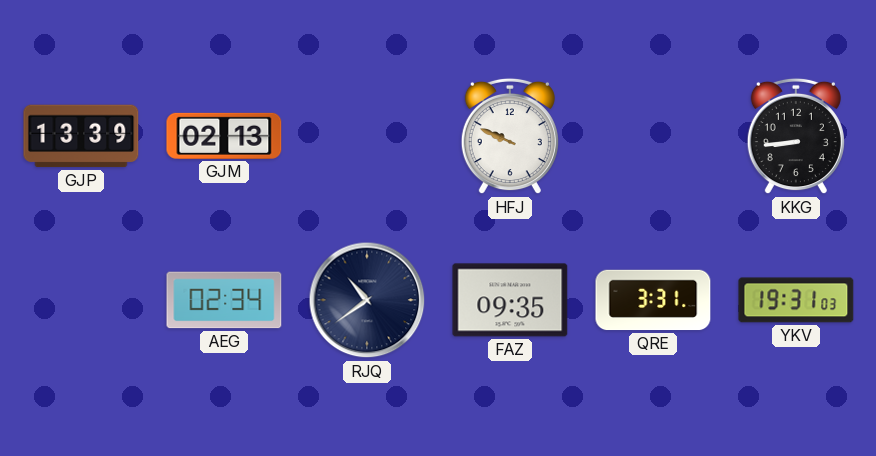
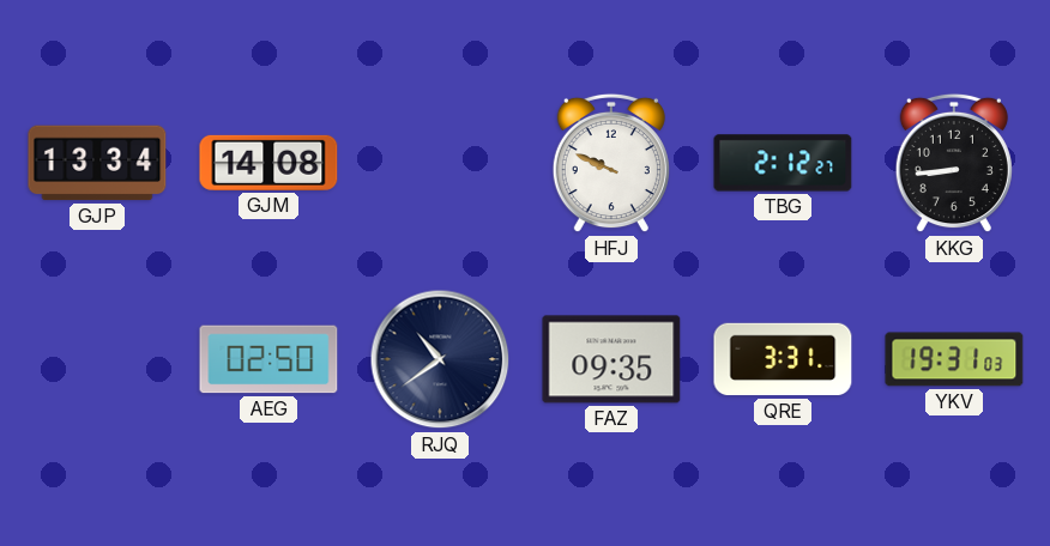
GJP: 13:39 -> 13:34 (97, 163)
GJM: 02:13 -> 14:08 (268, 163)
TBG: none -> 2:12 (783, 163)
AEG: 02:34 -> 02:50 (268, 359)
